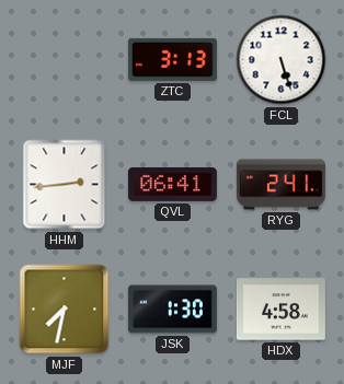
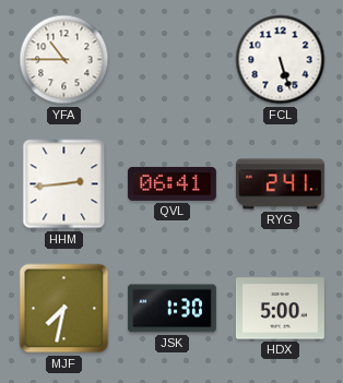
YFA: none -> 10:45 (64, 60)
ZTC: 3:13 -> none (172, 59)
HDX: 4:58 -> 5:00 (280, 309)
